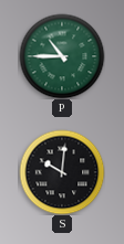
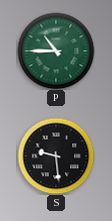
S: 10:01 -> 9:29 (56, 156)
